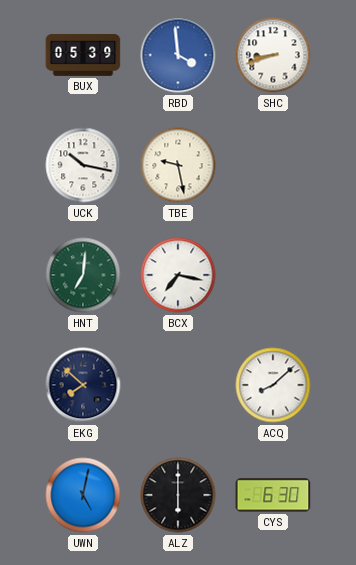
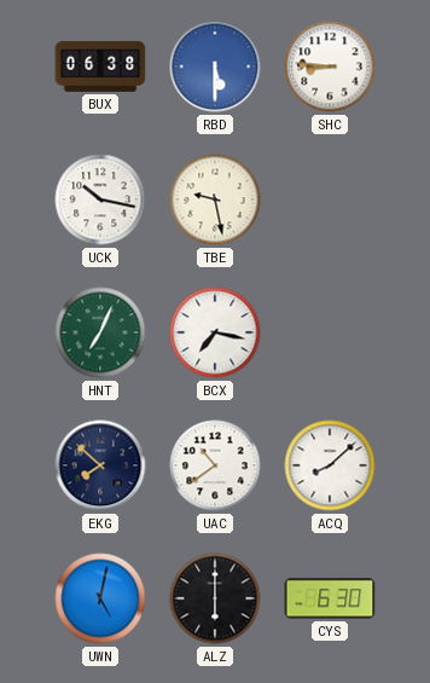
BUX: 05:39 -> 06:38 (100, 66)
RBD: 3:59 -> 5:30 (215, 66)
SHC: 8:42 -> 8:46 (330, 66)
HNT: 7:01 -> 7:04 (100, 332)
UAC: none -> 10:39 (215, 465)
